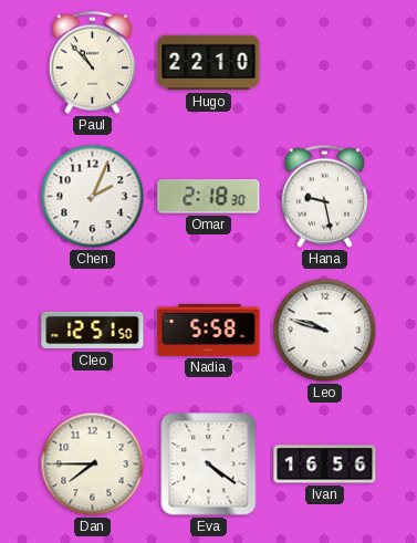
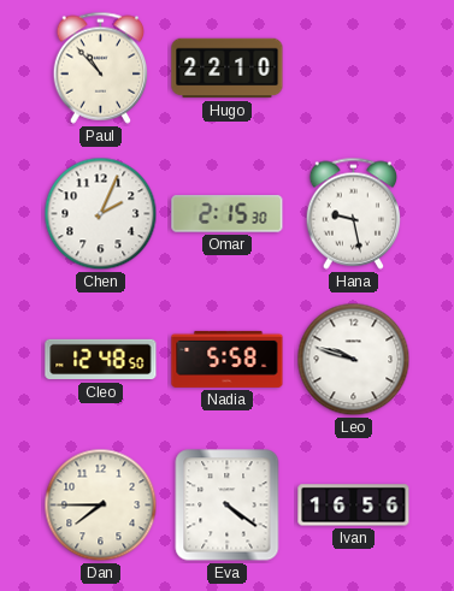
Omar: 2:18 -> 2:15 (228, 214)
Cleo: 12:51 -> 12:48 (101, 360)
